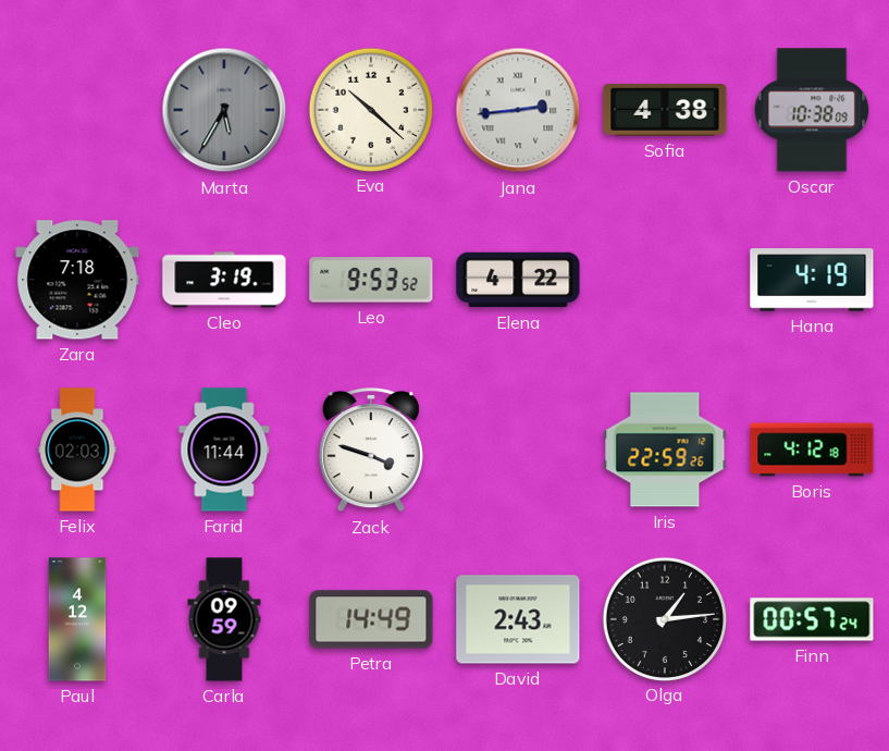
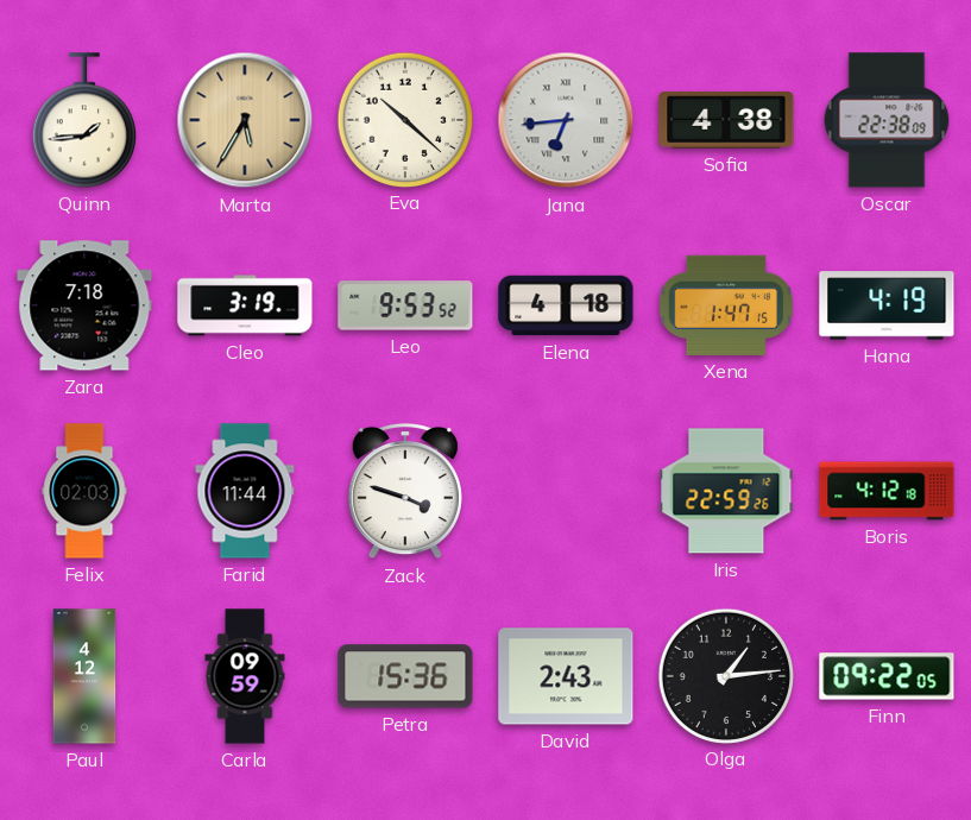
Quinn: none -> 1:44 (84, 120)
Marta dial: grey -> champagne (245, 120)
Jana: 2:44 -> 6:44 (566, 120)
Oscar: 10:38 -> 22:38 (887, 120)
Elena: 4:22 -> 4:18 (566, 305)
Xena: none -> 1:47 (726, 305)
Petra: 14:49 -> 15:36 (405, 676)
Finn: 00:57 -> 09:22 (887, 676)
